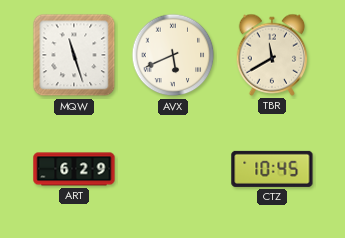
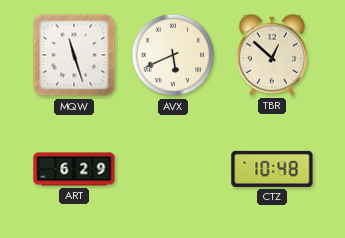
TBR: 11:40 -> 12:52 (272, 55)
CTZ: 10:45 -> 10:48 (272, 169)
